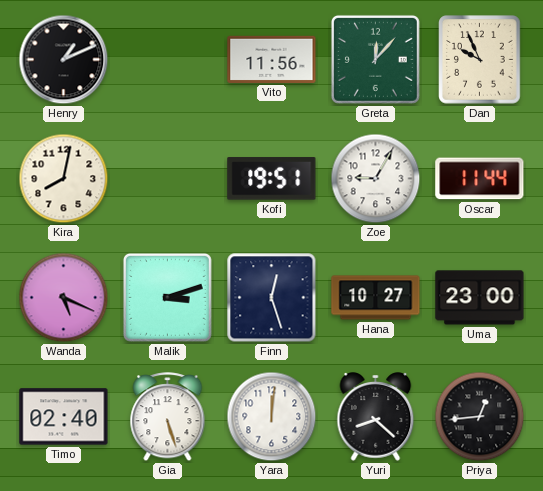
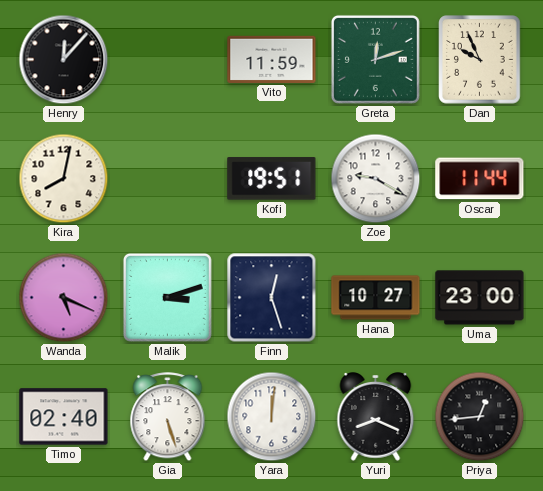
Henry: 1:11 -> 12:07 (64, 60)
Vito: 11:56 -> 11:59 (272, 59)
Greta: 12:07 -> 12:12 (375, 59)
Zoe: 9:05 -> 9:20 (376, 179)
Yuri: 8:22 -> 8:19 (376, 417)
